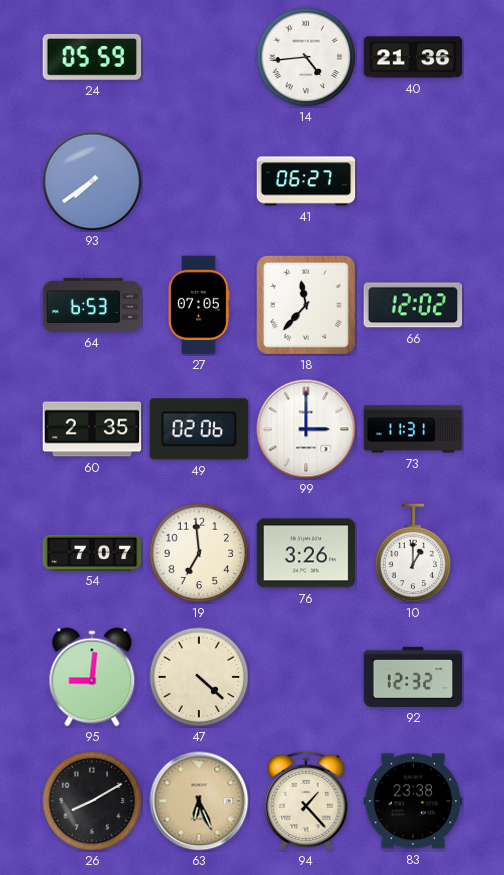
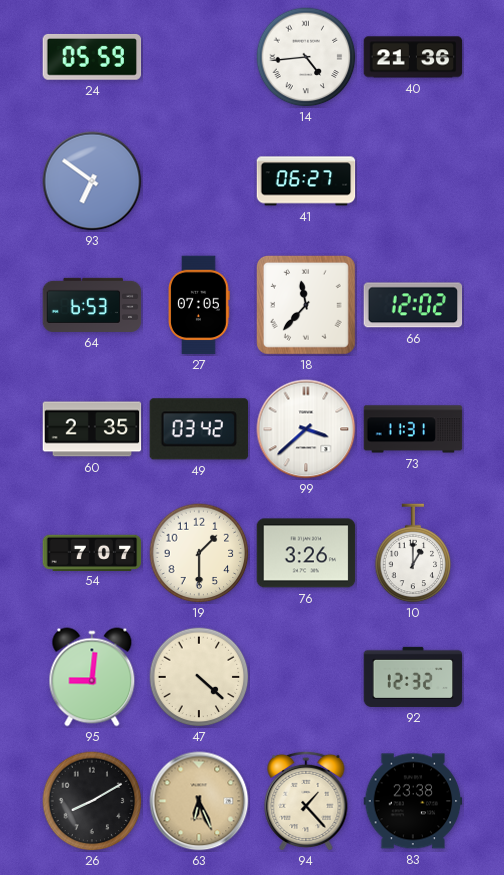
93: 7:39 -> 6:51 (92, 181)
49: 02:06 -> 03:42 (198, 429)
99: 3:00 -> 3:38 (306, 429)
19: 6:59 -> 1:30 (199, 553)
